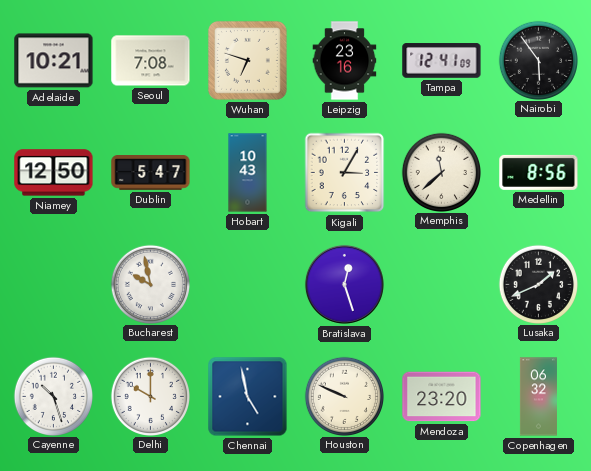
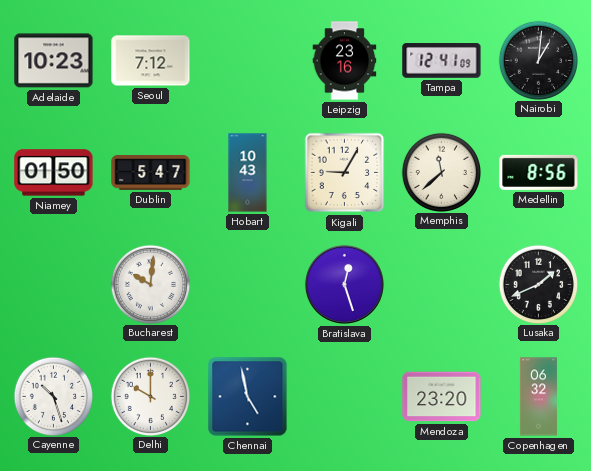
Adelaide: 10:21 -> 10:23 (54, 61)
Seoul: 7:08 -> 7:12 (151, 61)
Wuhan: 6:48 -> none (247, 60)
Nairobi: 5:54 -> 1:01 (538, 60)
Niamey: 12:50 -> 01:50 (54, 173)
Kigali: 3:05 -> 9:05 (345, 173)
Bucharest: 9:58 -> 10:01 (150, 284)
Houston: 9:49 -> none (344, 396)
